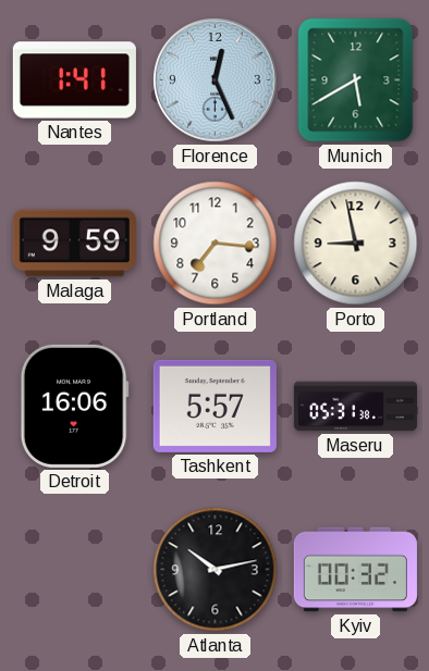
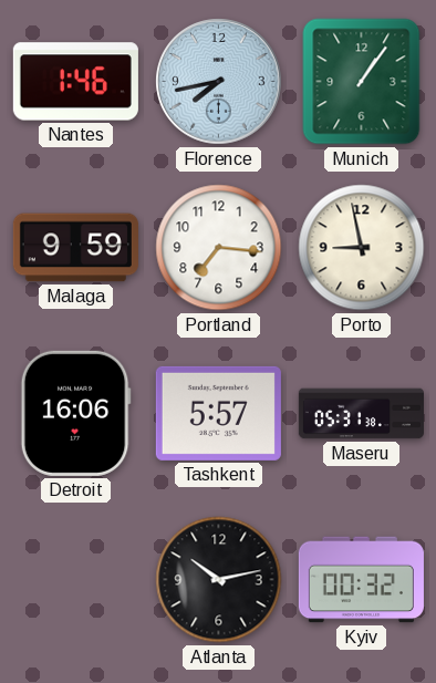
Nantes: 1:41 -> 1:46 (75, 82)
Florence: 12:26 -> 7:43 (219, 82)
Munich: 5:40 -> 1:06 (362, 82)
